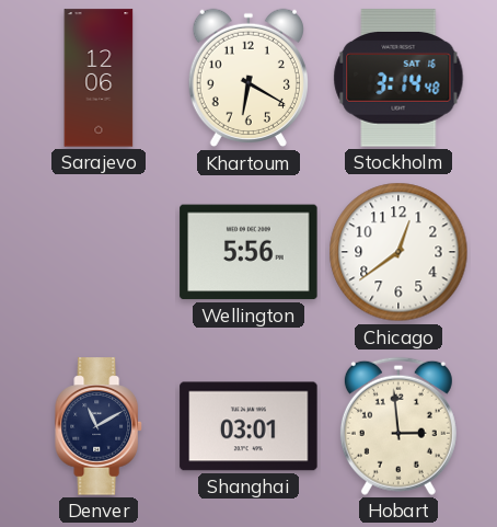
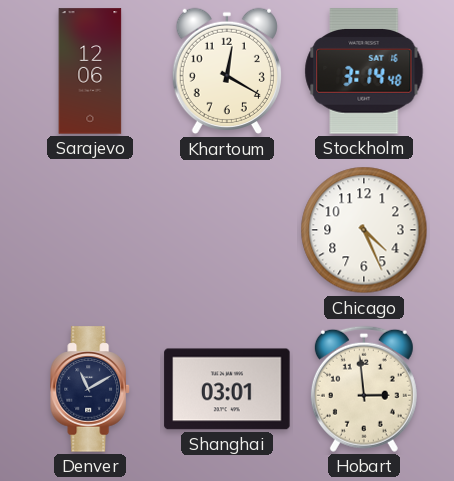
Khartoum: 6:20 -> 12:20 (227, 71)
Wellington: 5:56 -> none (248, 252)
Chicago: 12:39 -> 4:26 (364, 230)
